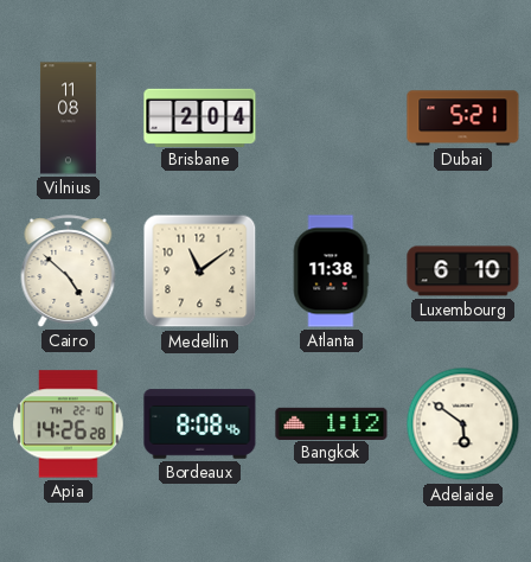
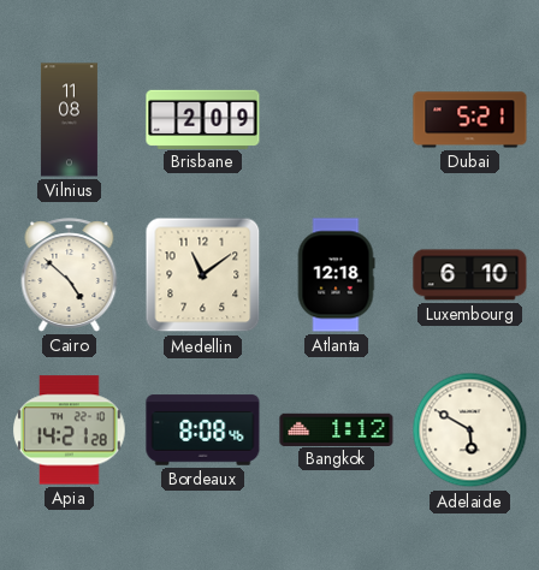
Brisbane: 2:04 -> 2:09 (203, 119)
Atlanta: 11:38 -> 12:18 (336, 275)
Apia: 14:26 -> 14:21 (70, 431)
Adelaide: 5:51 -> 5:50 (470, 431)
